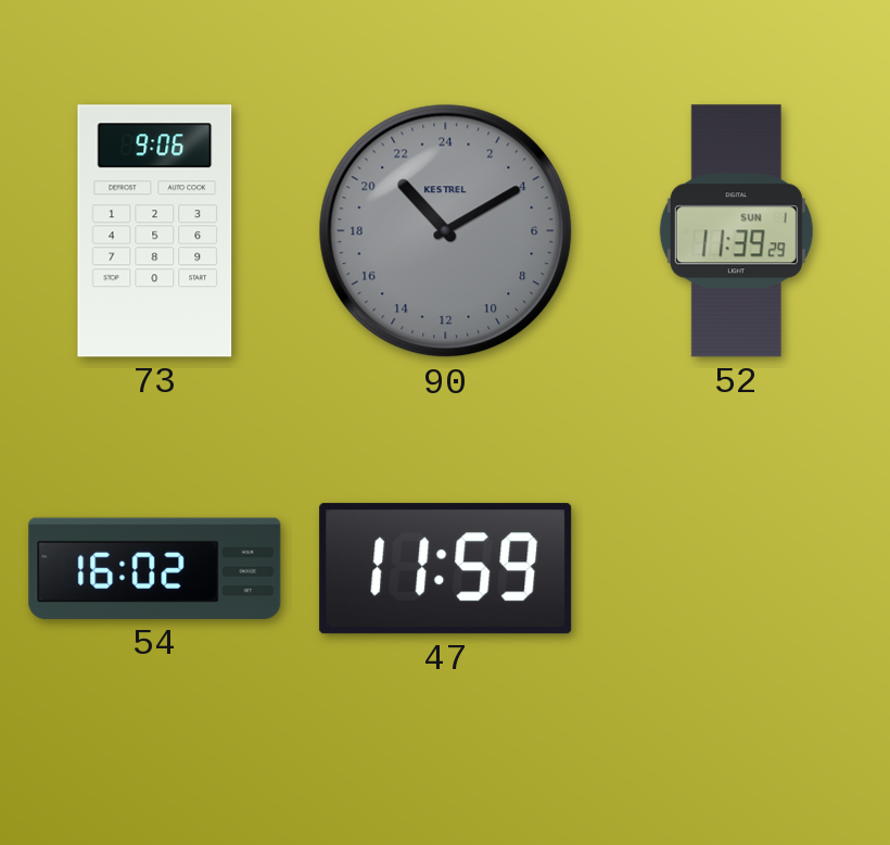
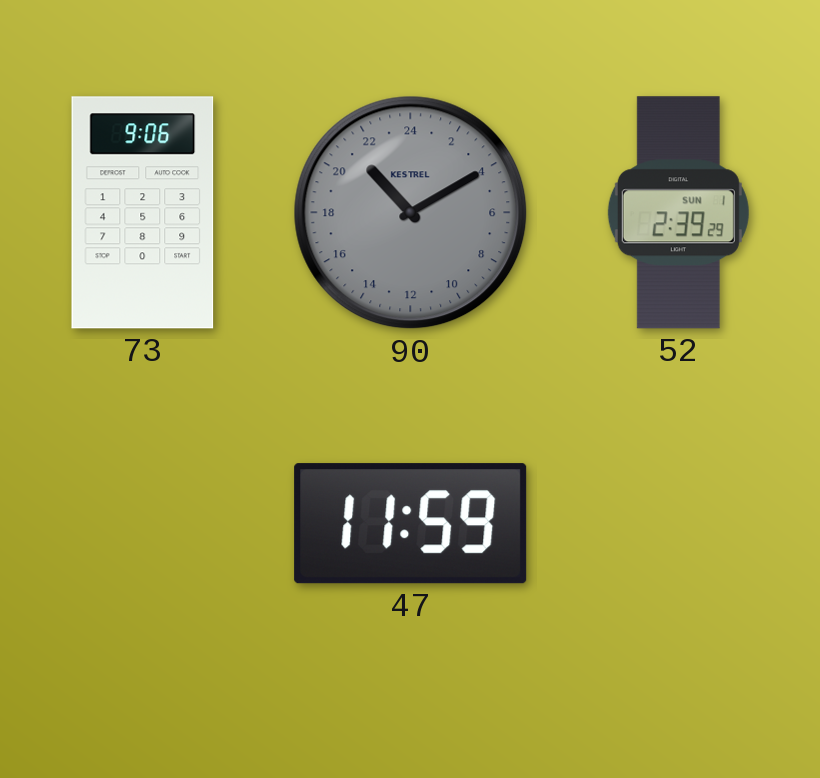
52: 11:39 -> 2:39 (678, 213)
54: 16:02 -> none (155, 568)
